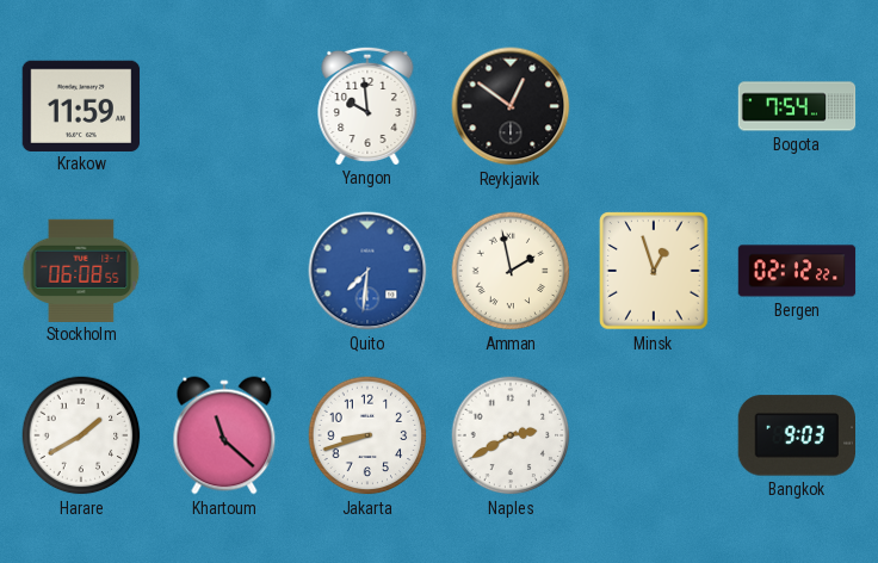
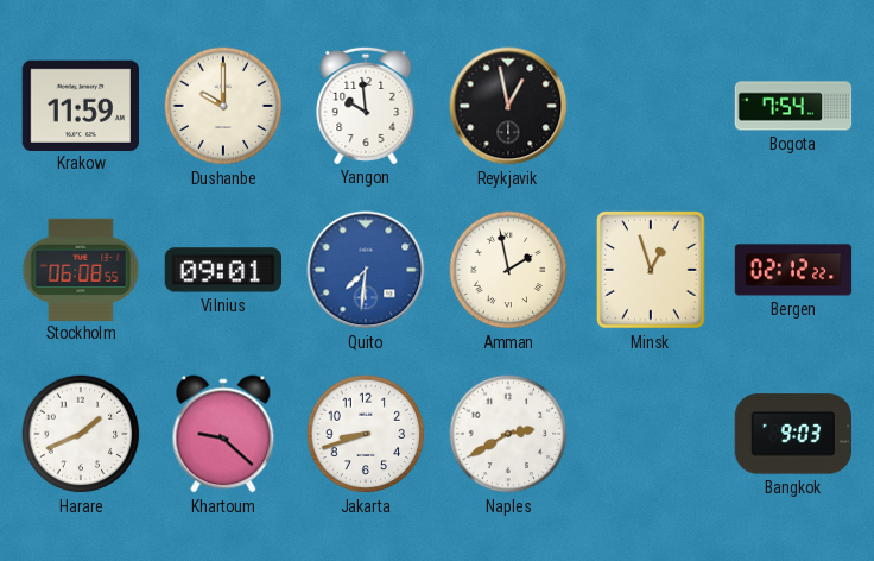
Dushanbe: none -> 10:00 (223, 106)
Reykjavik: 12:51 -> 12:58 (508, 106)
Vilnius: none -> 09:01 (222, 270)
Harare: 1:40 -> 1:41 (81, 434)
Khartoum: 11:22 -> 9:22 (223, 434)
